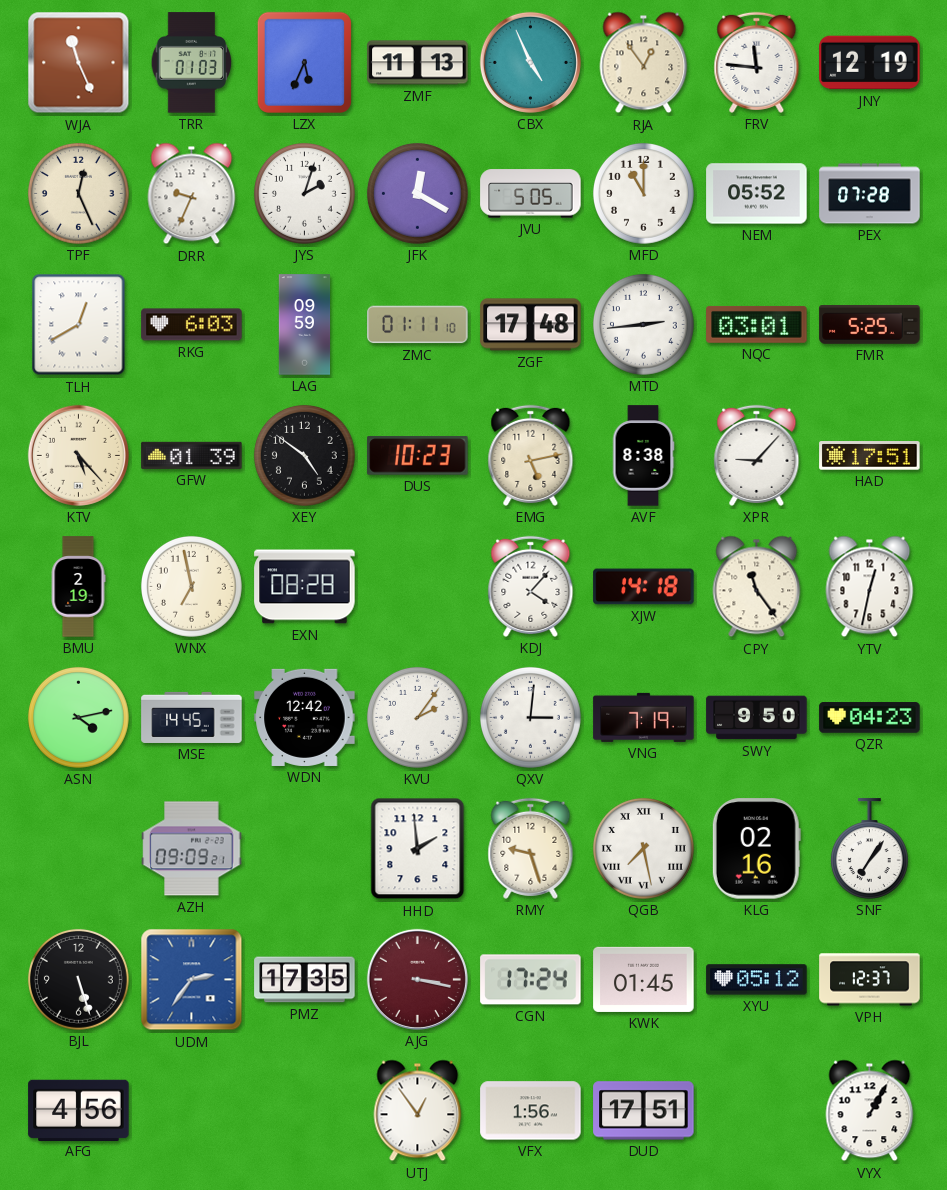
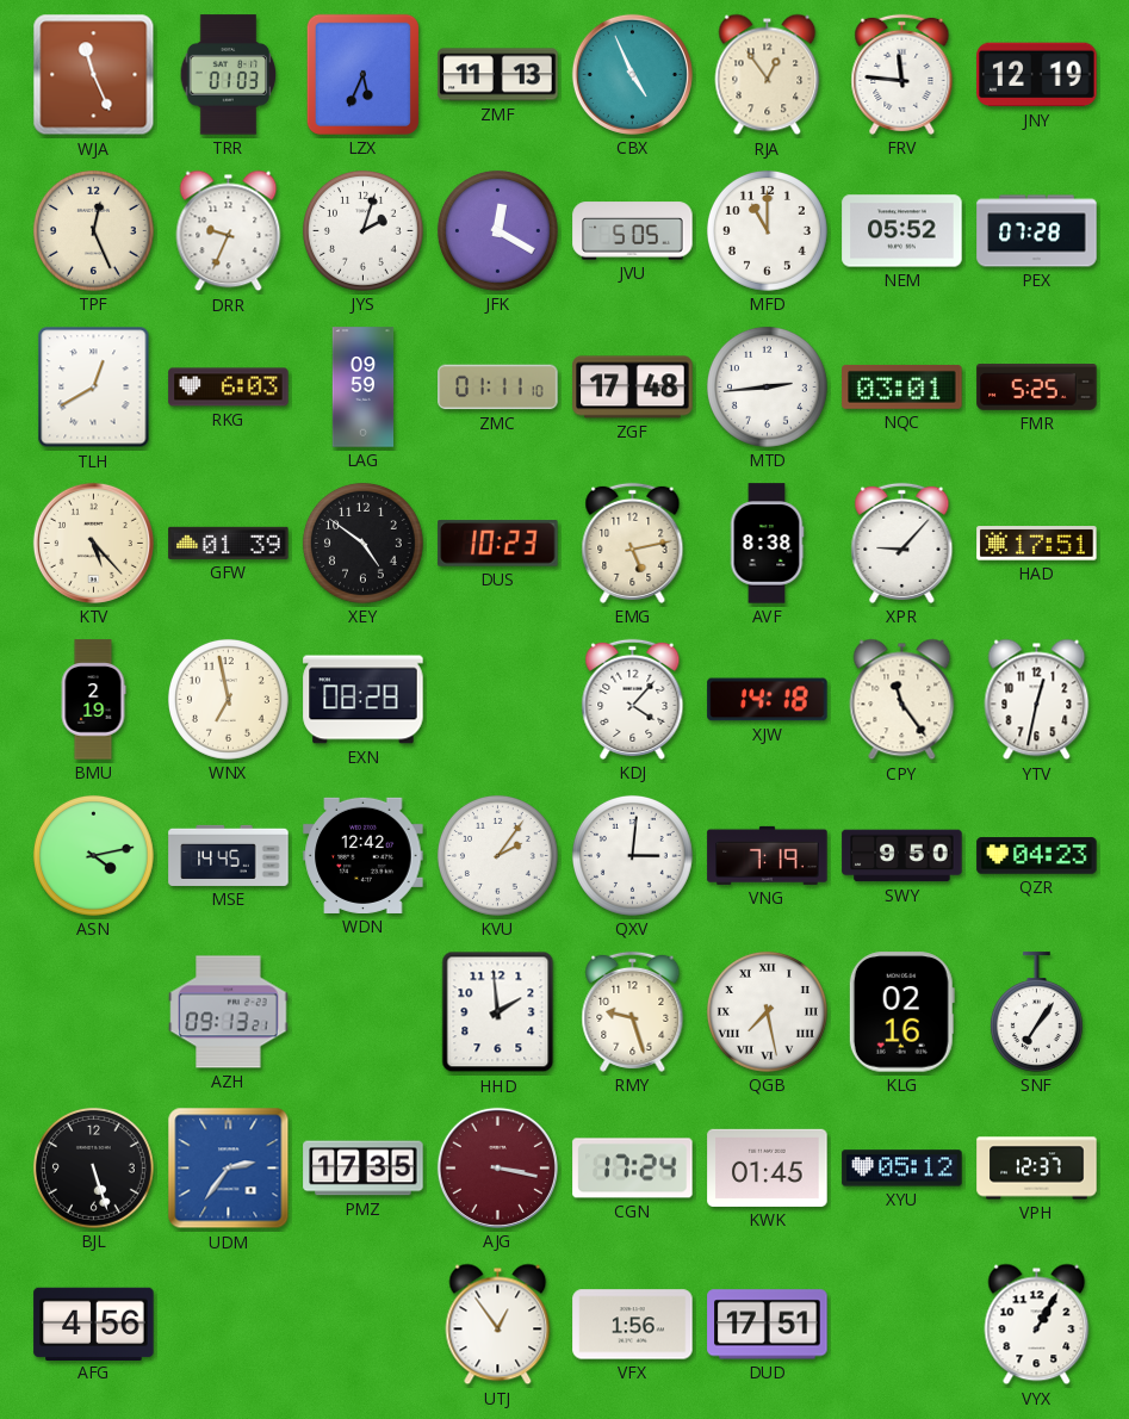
AZH: 09:09 -> 09:13 (229, 1012)
